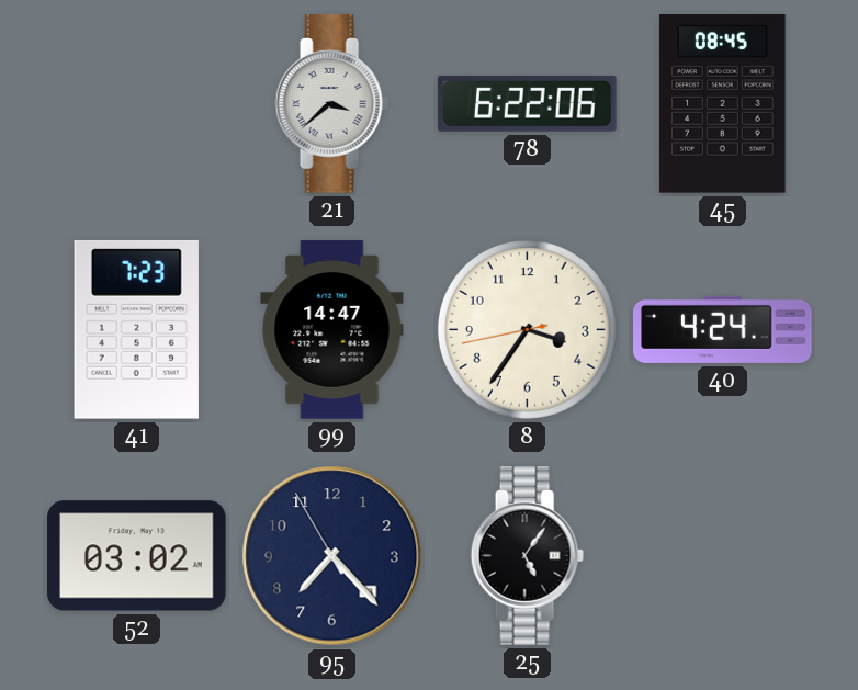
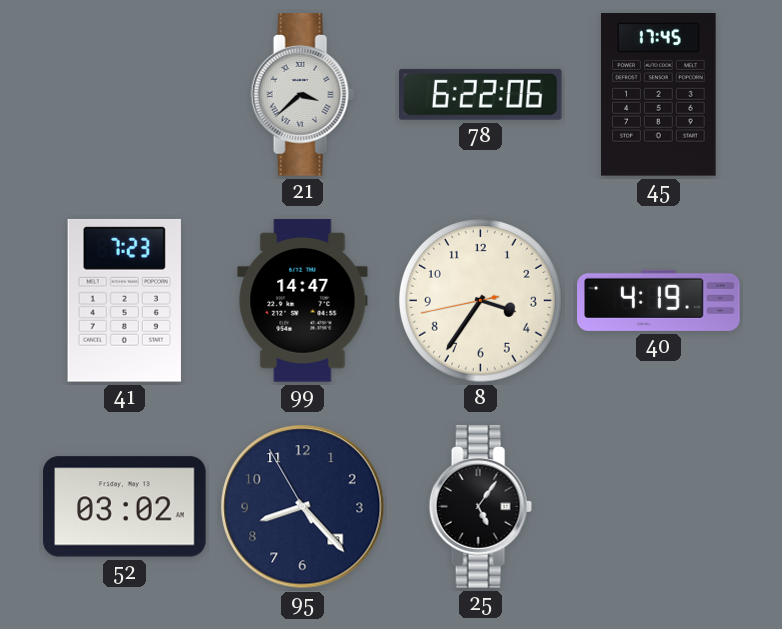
45: 08:45 -> 17:45 (659, 95)
40: 4:24 -> 4:19 (659, 300)
95: 7:22 -> 8:22 (303, 507)
